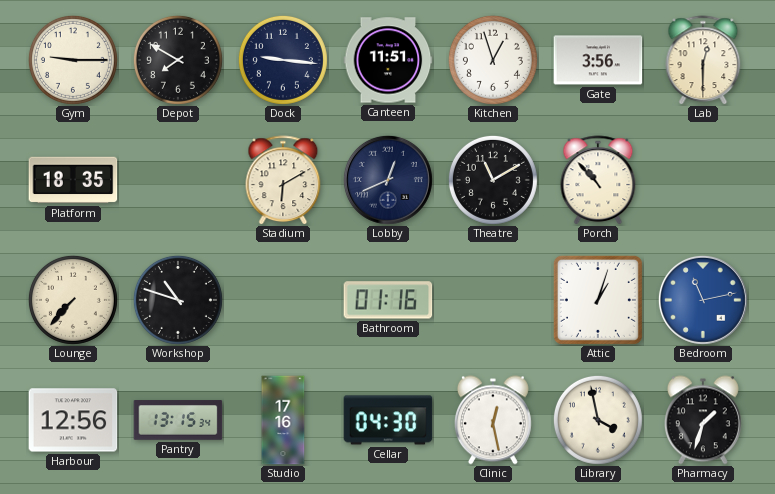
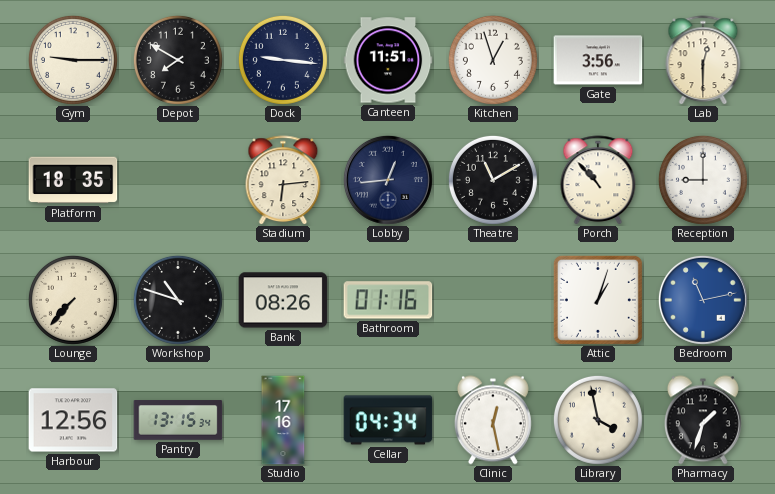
Stadium: 6:10 -> 6:14 (283, 180)
Lobby: 12:41 -> 12:44 (388, 180)
Reception: none -> 9:00 (703, 180)
Bank: none -> 08:26 (283, 300)
Cellar: 04:30 -> 04:34 (388, 420)
